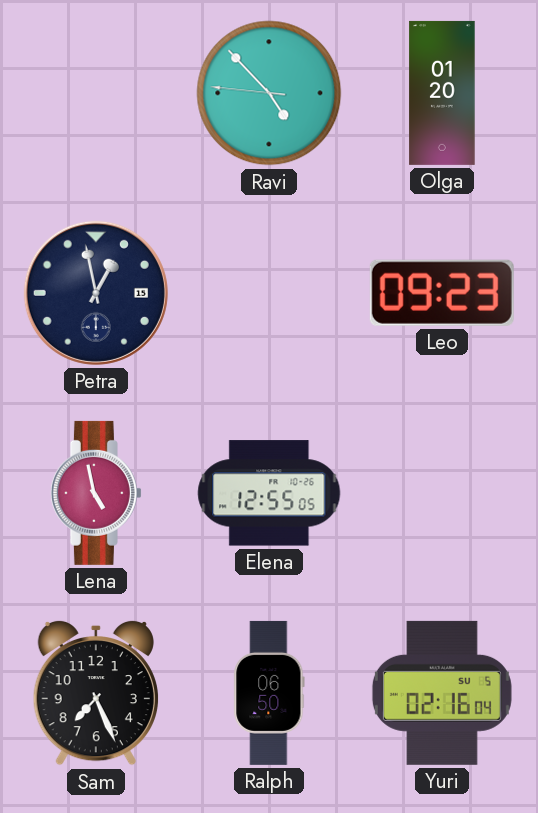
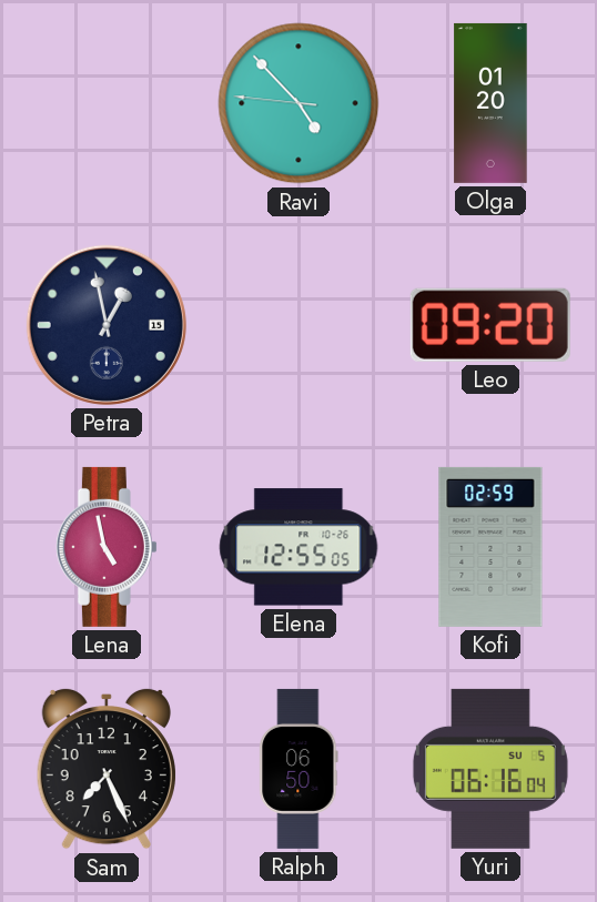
Leo: 09:23 -> 09:20 (490, 325)
Kofi: none -> 02:59 (490, 547)
Yuri: 02:16 -> 06:16 (490, 769)
